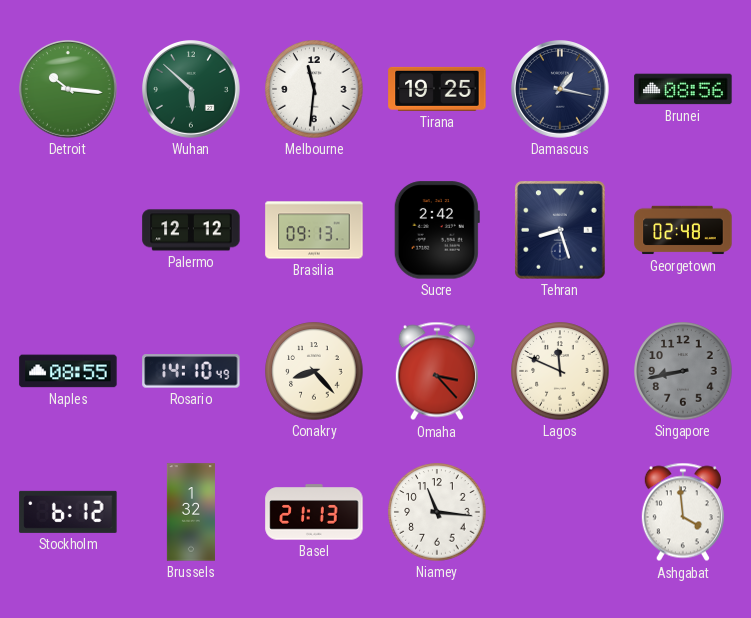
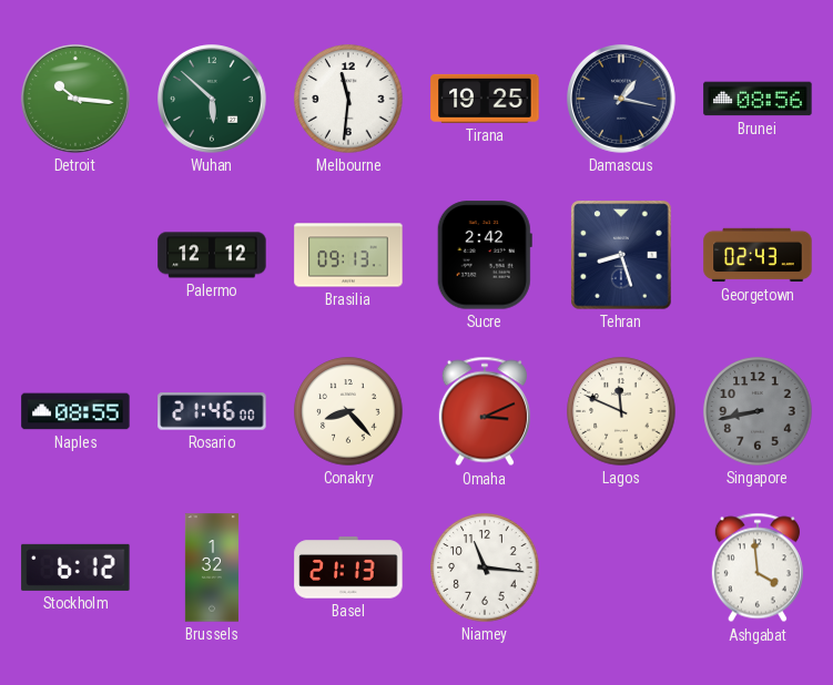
Georgetown: 02:48 -> 02:43 (758, 255)
Rosario: 14:10 -> 21:46 (212, 411)
Omaha: 3:23 -> 3:11 (485, 411)
